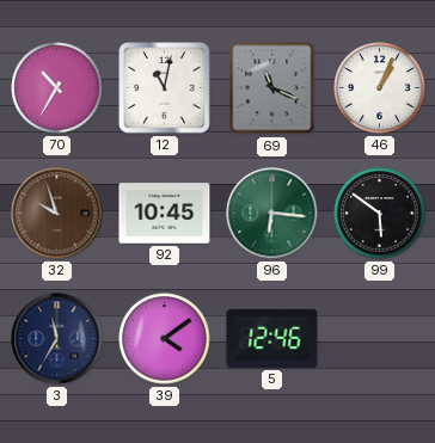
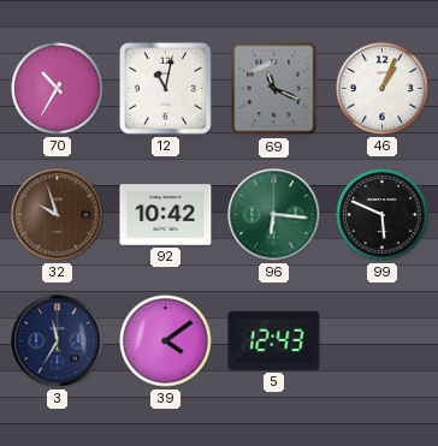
92: 10:45 -> 10:42 (166, 215)
99: 5:51 -> 5:49 (383, 215)
5: 12:46 -> 12:43 (274, 340)
